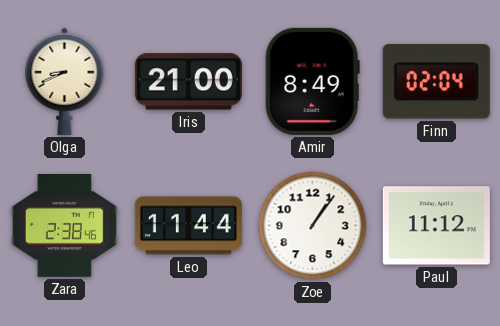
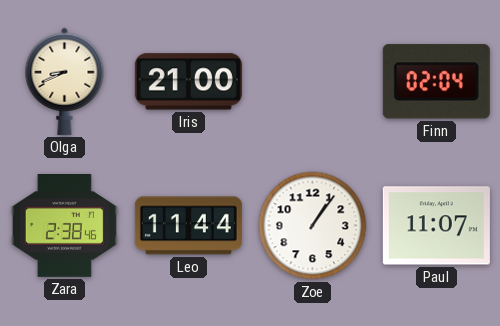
Amir: 8:49 -> none (312, 81)
Paul: 11:12 -> 11:07 (436, 226)
